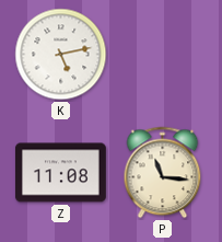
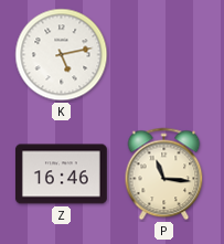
Z: 11:08 -> 16:46 (61, 174)
